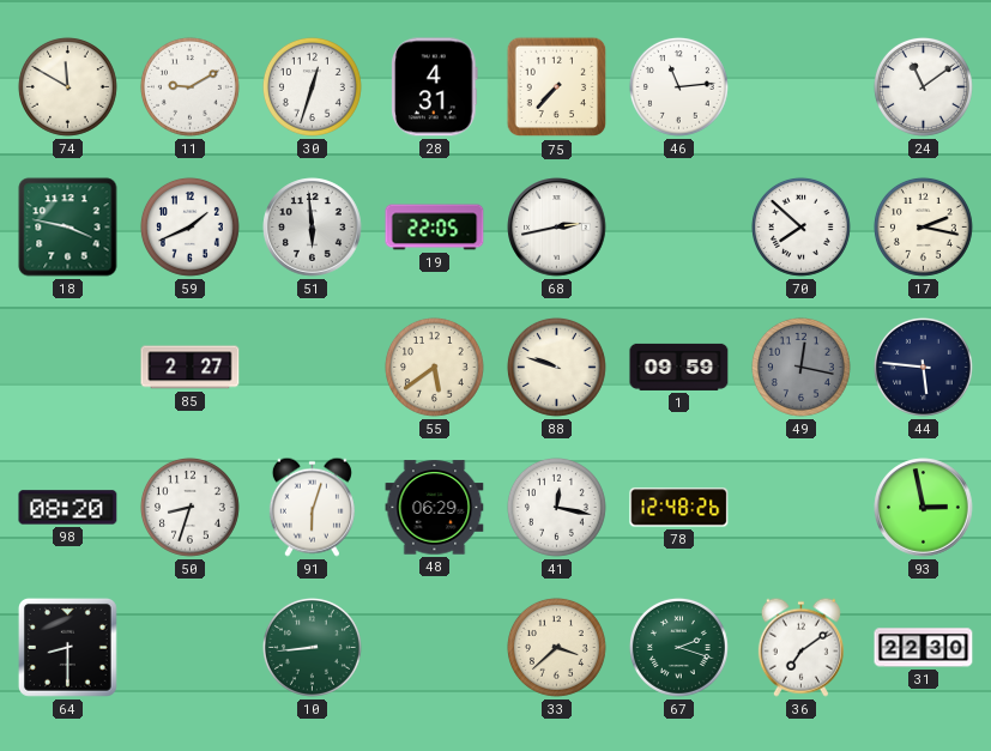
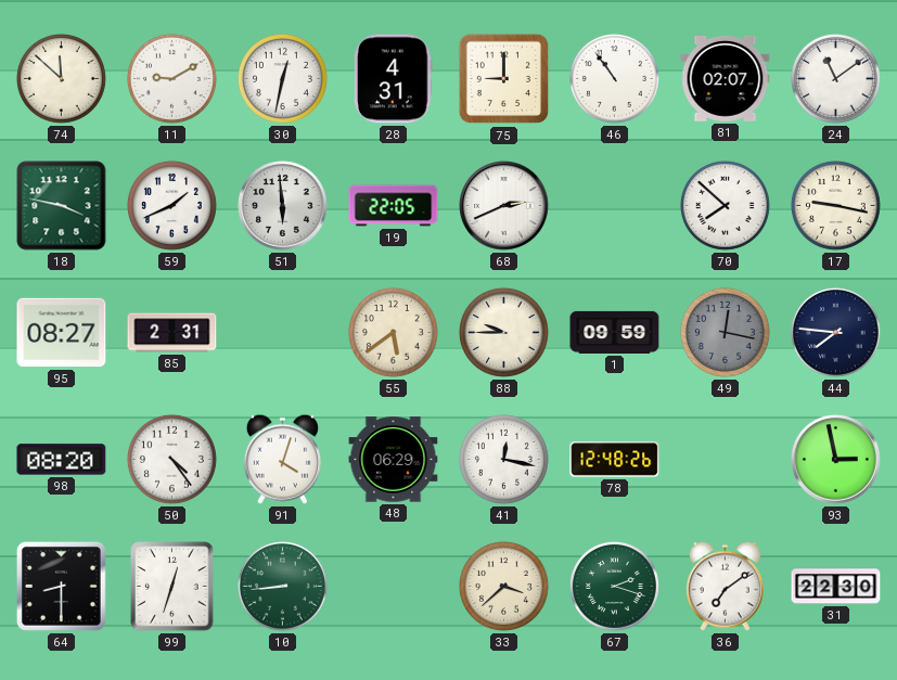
74: 11:50 -> 11:52 (61, 78)
30: 12:33 -> 12:32 (282, 78)
75: 7:37 -> 9:00 (504, 79)
46: 11:14 -> 10:54 (614, 78)
81: none -> 02:07 (726, 78)
68: 2:43 -> 2:41 (504, 206)
17: 2:17 -> 9:17 (835, 205)
95: none -> 08:27 (62, 333)
85: 2:27 -> 2:31 (172, 333)
88: 9:48 -> 9:45 (503, 332)
44: 5:46 -> 7:46 (835, 332)
50: 8:33 -> 4:24 (171, 459)
91: 6:03 -> 4:03 (282, 459)
99: none -> 12:33 (172, 587)
